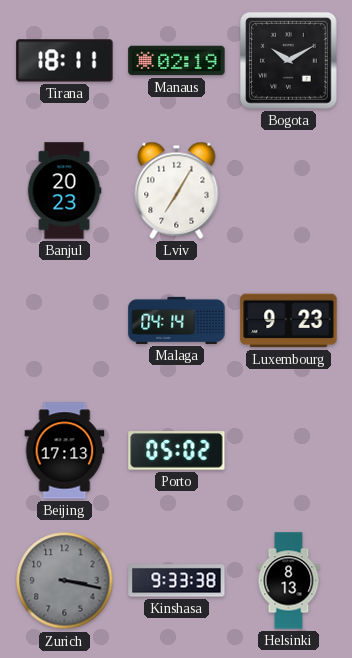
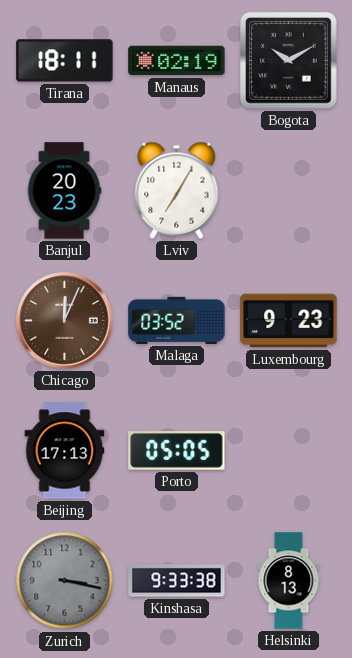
Chicago: none -> 12:04 (65, 321)
Malaga: 04:14 -> 03:52 (177, 320)
Porto: 05:02 -> 05:05 (177, 451)
